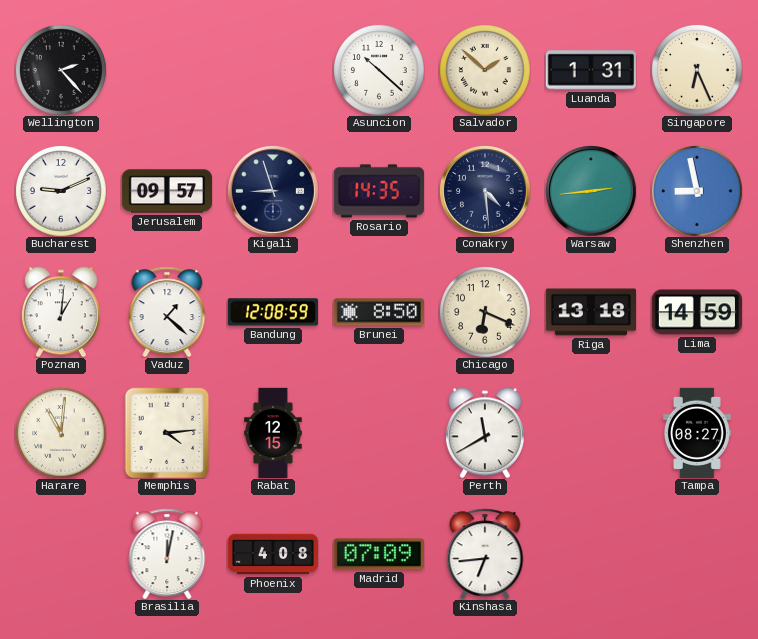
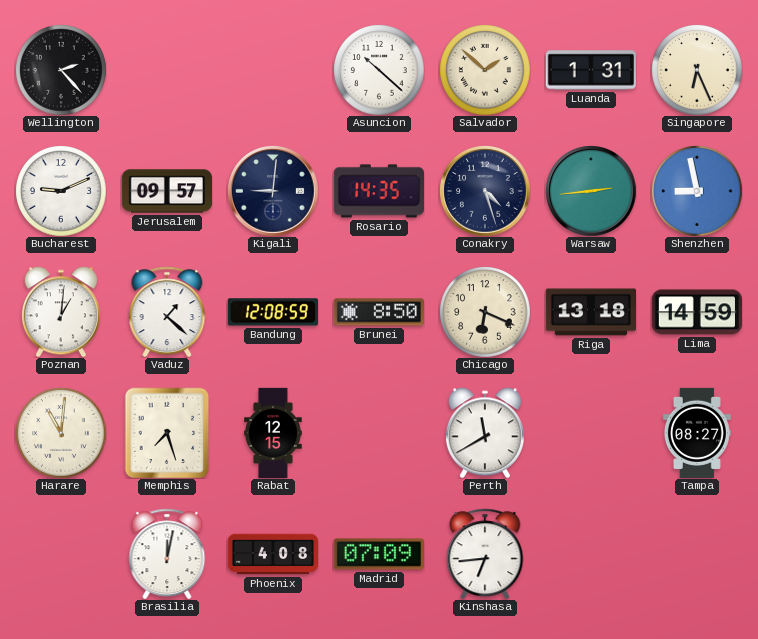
Kigali: 8:57 -> 9:01 (273, 191)
Conakry: 4:29 -> 4:27 (485, 191)
Memphis: 4:14 -> 7:27 (167, 433)
